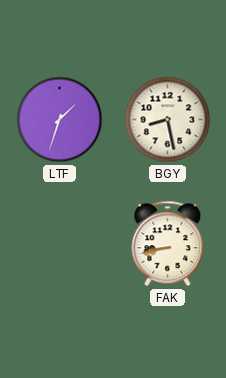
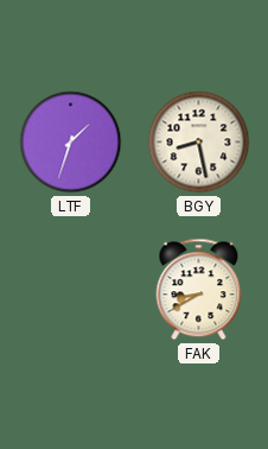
FAK: 8:43 -> 8:40 (199, 290)
